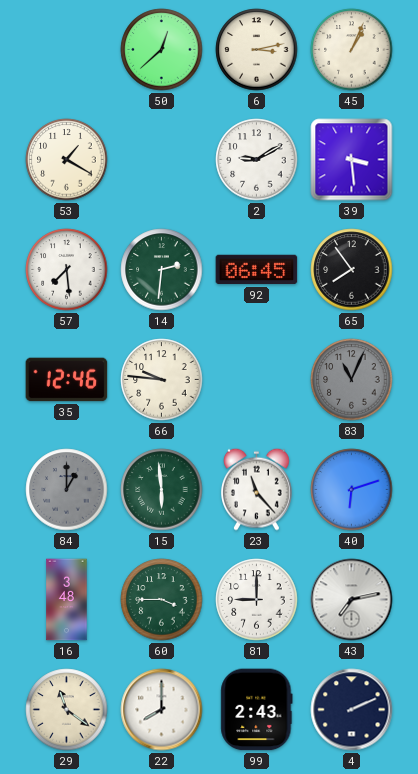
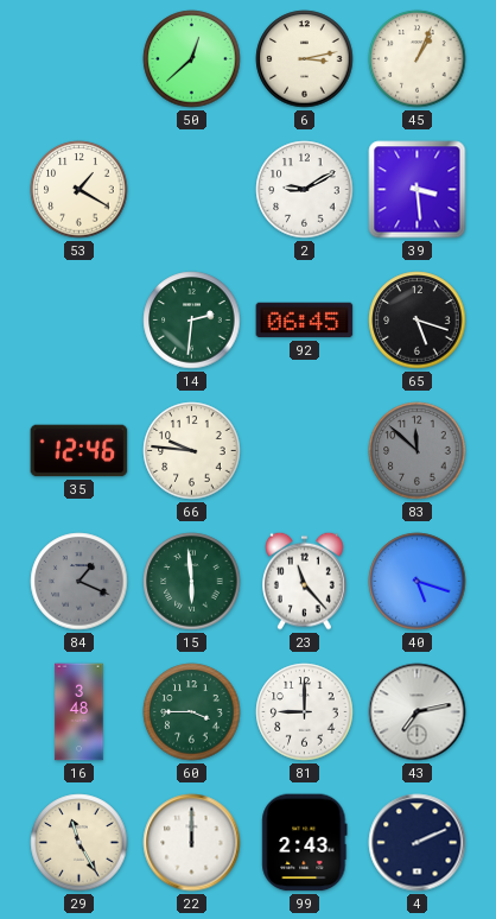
57: 7:29 -> none (67, 270)
65: 7:54 -> 5:18 (418, 321)
83: 11:04 -> 11:52 (418, 451)
84: 1:00 -> 1:19 (80, 582)
40: 6:12 -> 5:18 (418, 582)
29: 11:21 -> 11:25 (80, 843)
22: 8:00 -> 12:00 (192, 843)
